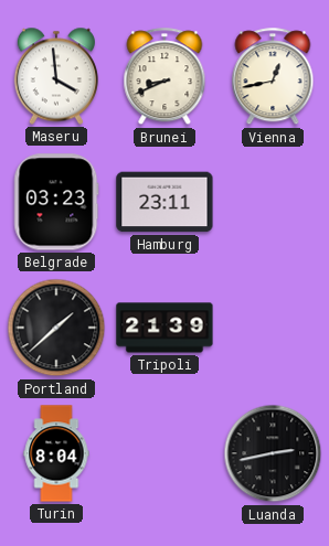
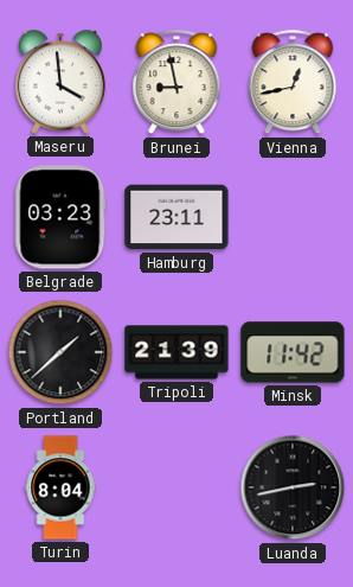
Brunei: 8:41 -> 8:58 (176, 83)
Minsk: none -> 11:42 (293, 352)
